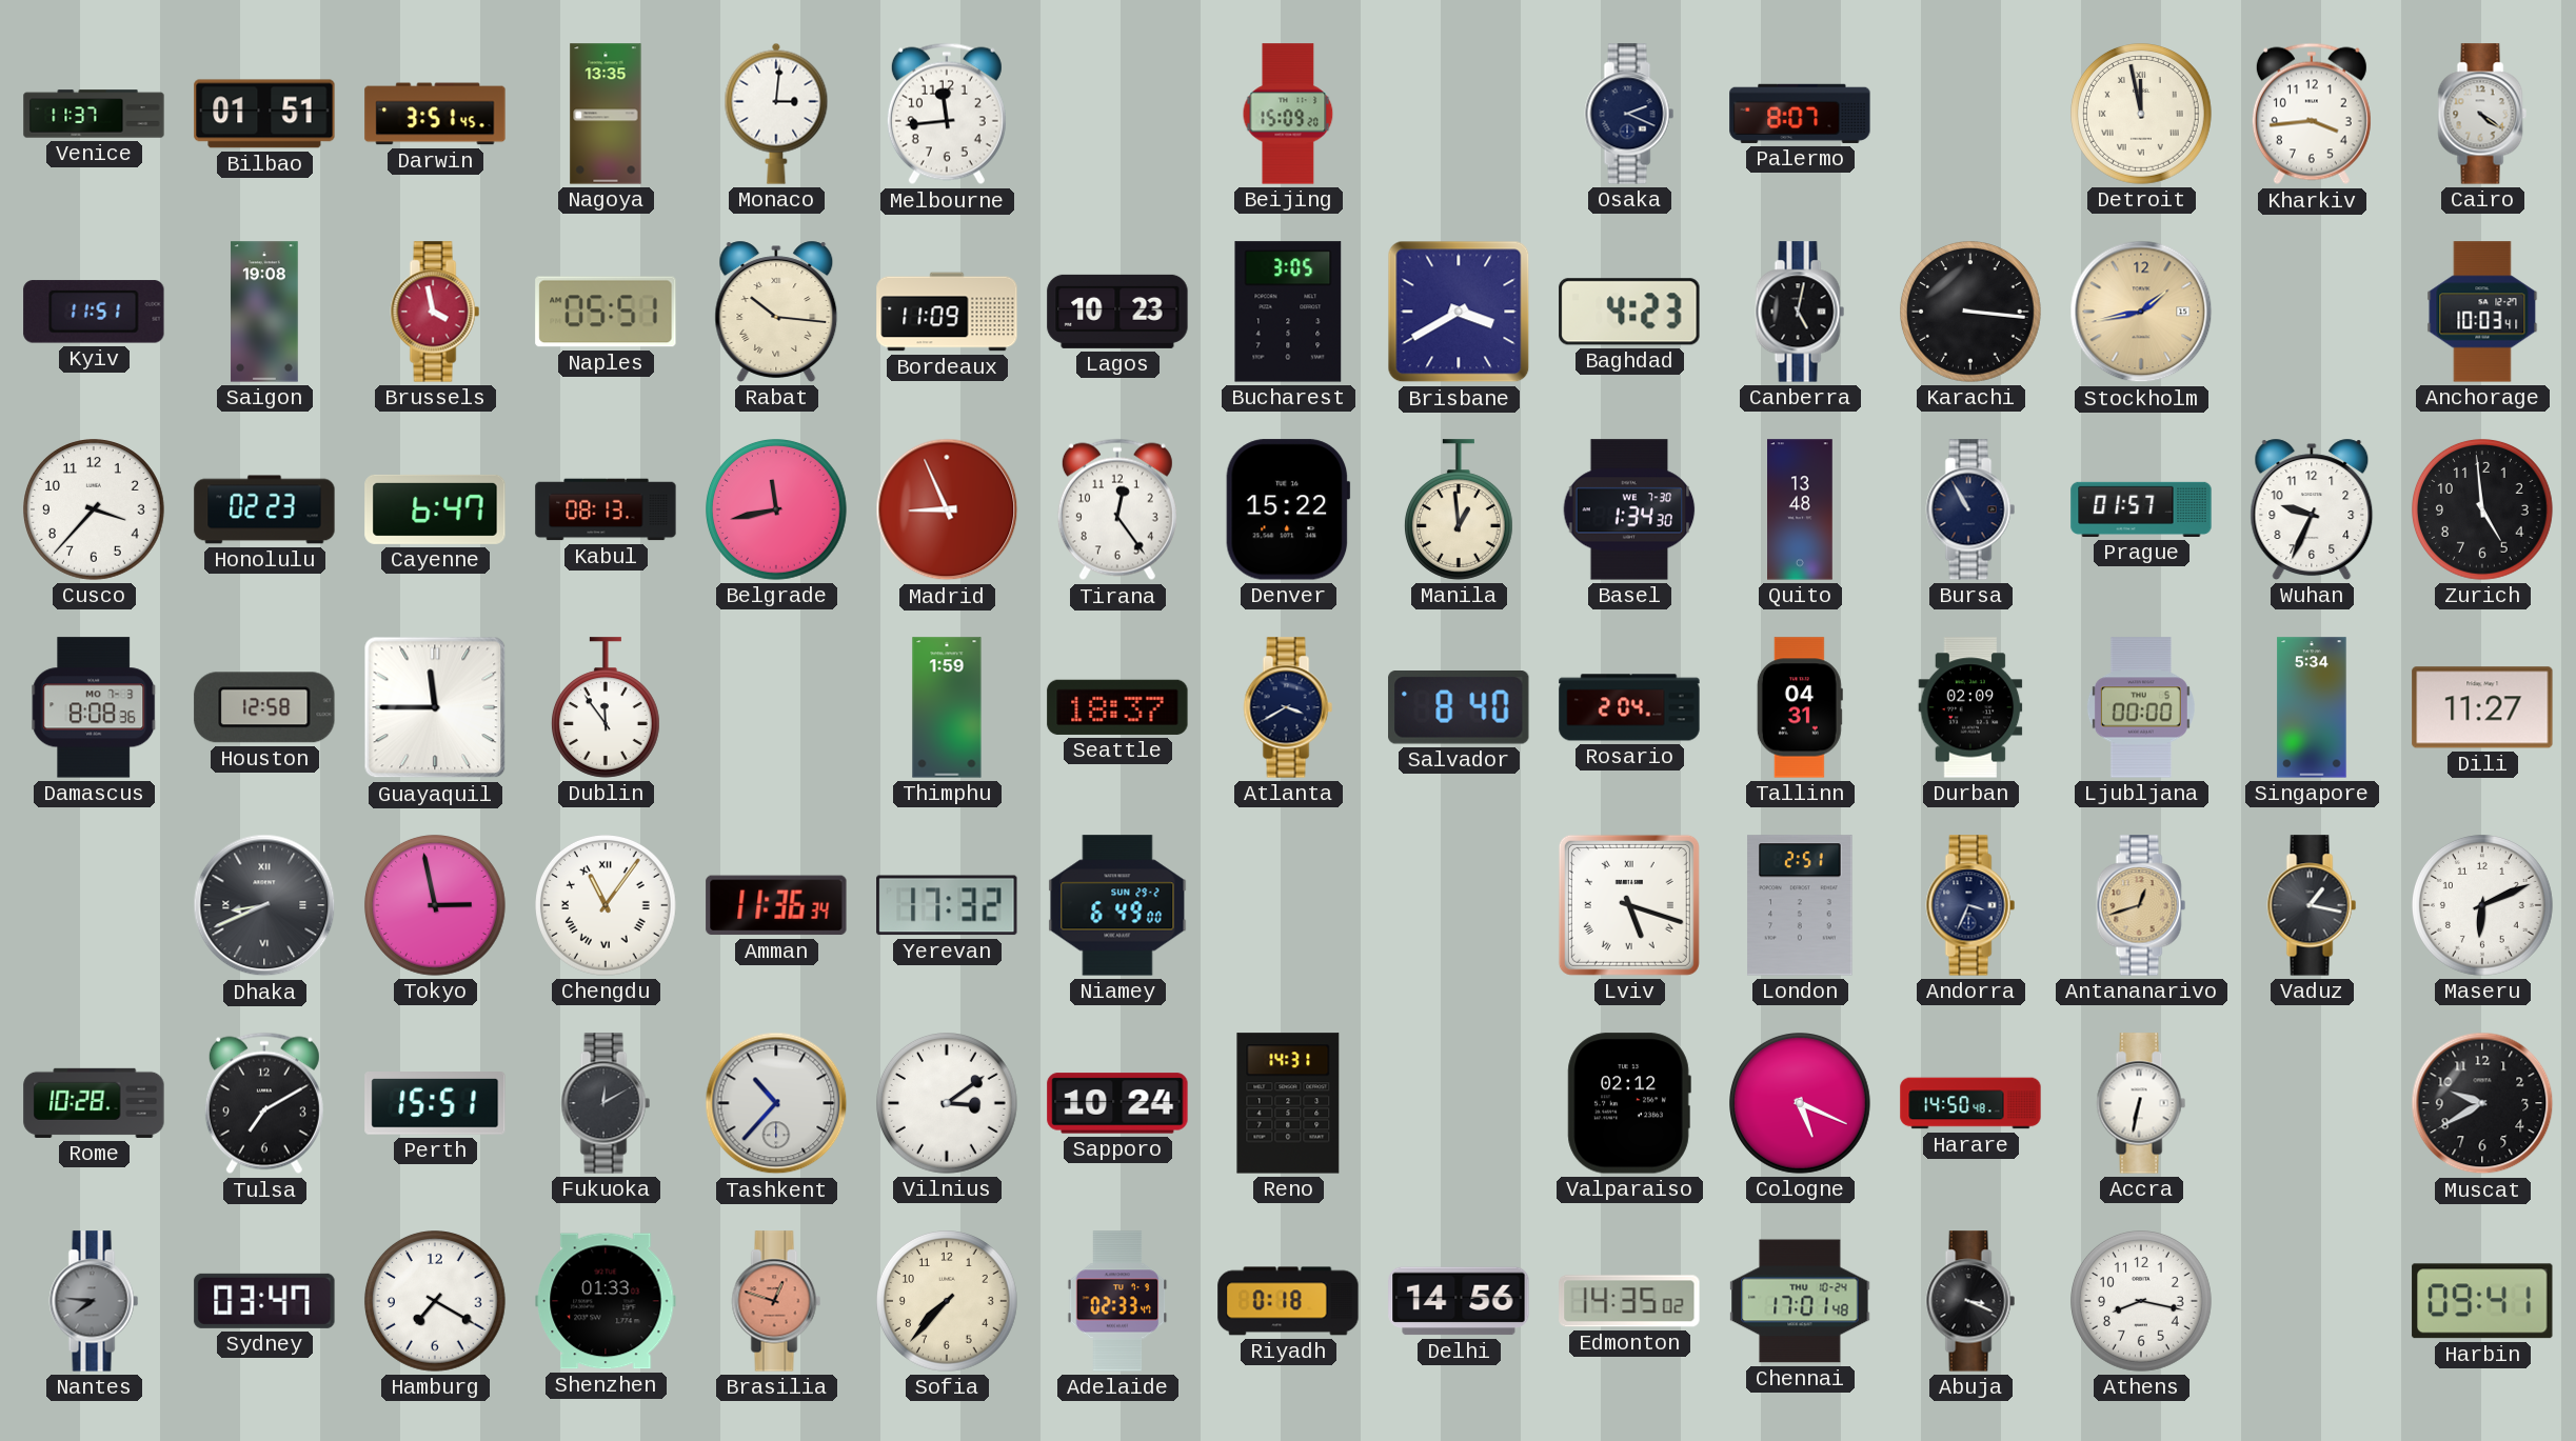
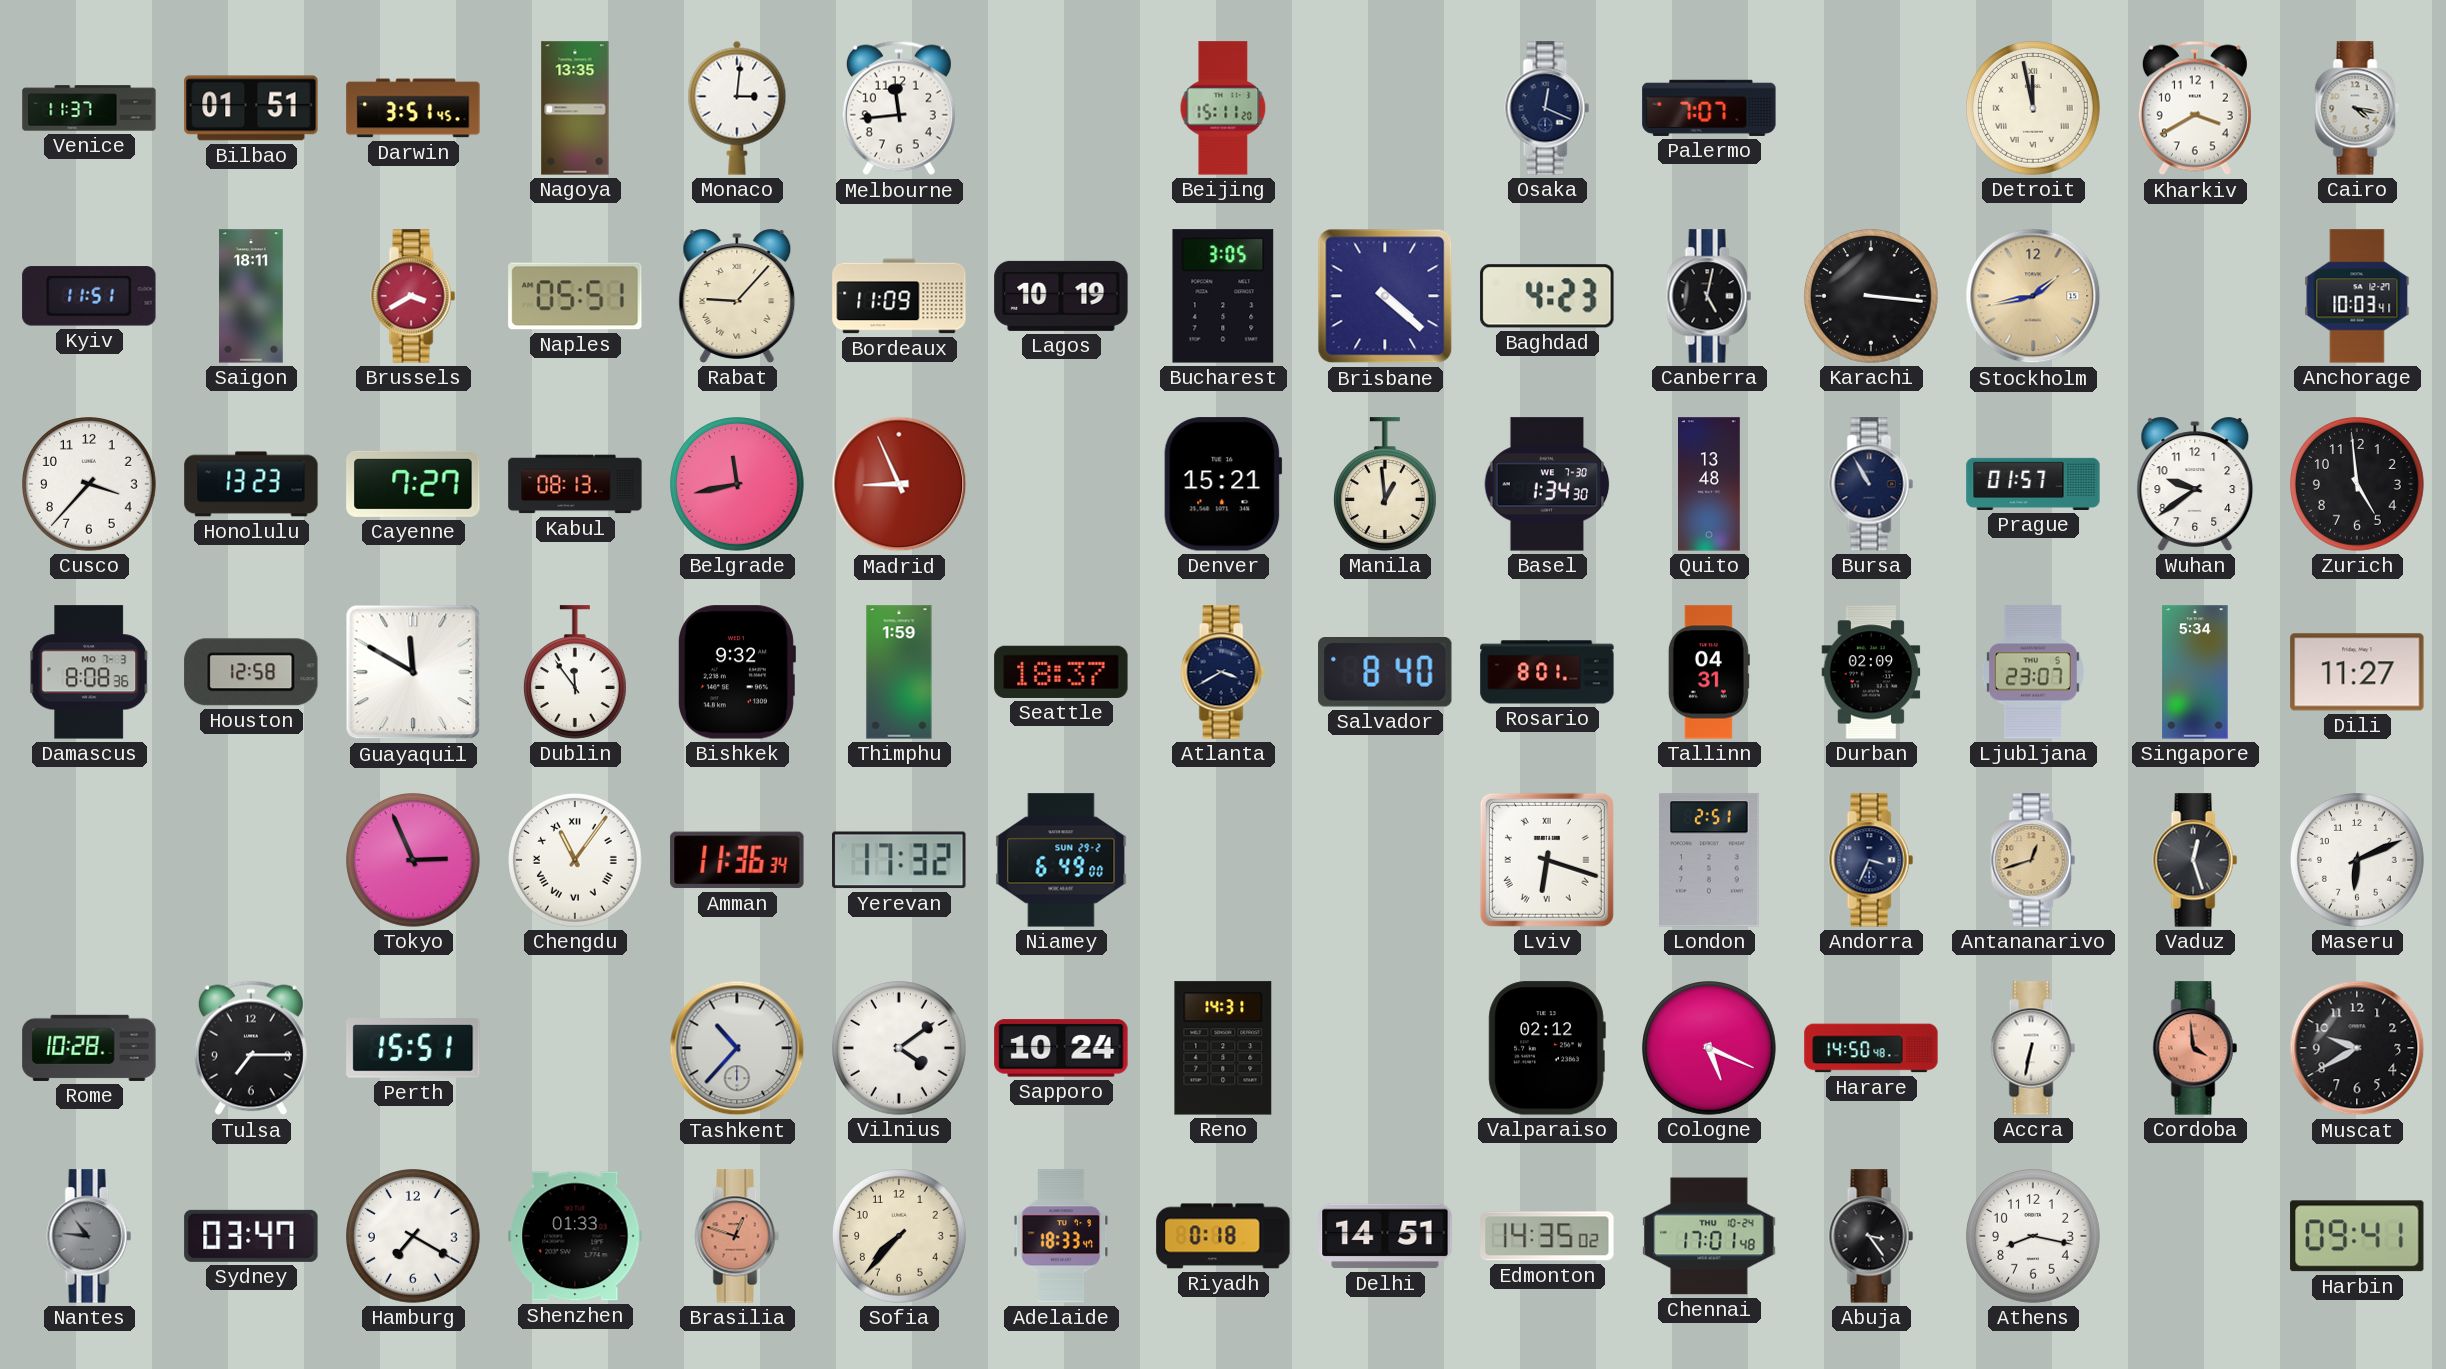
Beijing: 15:09 -> 15:11 (1223, 108)
Osaka: 2:19 -> 12:19 (1547, 108)
Palermo: 8:07 -> 7:07 (1709, 108)
Kharkiv: 3:44 -> 3:40 (2195, 108)
Cairo: 4:21 -> 4:17 (2357, 108)
Saigon: 19:08 -> 18:11 (251, 296)
Brussels: 3:58 -> 3:40 (413, 296)
Rabat: 10:16 -> 9:07 (737, 296)
Lagos: 10:23 -> 10:19 (1061, 296)
Brisbane: 3:40 -> 4:22 (1385, 296)
Honolulu: 02:23 -> 13:23 (251, 484)
Cayenne: 6:47 -> 7:27 (413, 484)
Tirana: 12:24 -> none (1117, 509)
Denver: 15:22 -> 15:21 (1223, 484)
Wuhan: 9:34 -> 9:39 (2195, 484)
Guayaquil: 11:45 -> 11:50 (413, 672)
Bishkek: none -> 9:32 (736, 672)
Rosario: 2:04 -> 8:01 (1547, 672)
Ljubljana: 00:00 -> 23:07 (2033, 672)
Dhaka: 8:41 -> none (264, 905)
Tokyo: 2:58 -> 2:56 (414, 861)
Lviv: 5:18 -> 6:18 (1547, 860)
Vaduz: 1:17 -> 12:27 (2195, 860)
Tulsa: 7:10 -> 7:15 (251, 1048)
Fukuoka: 12:10 -> none (606, 1103)
Vilnius: 3:09 -> 4:09 (900, 1049)
Cordoba: none -> 3:59 (2195, 1048)
Nantes: 7:46 -> 10:46 (89, 1236)
Adelaide: 02:33 -> 18:33 (1061, 1236)
Delhi: 14:56 -> 14:51 (1385, 1236)
Abuja: 3:19 -> 3:24 (1871, 1236)
